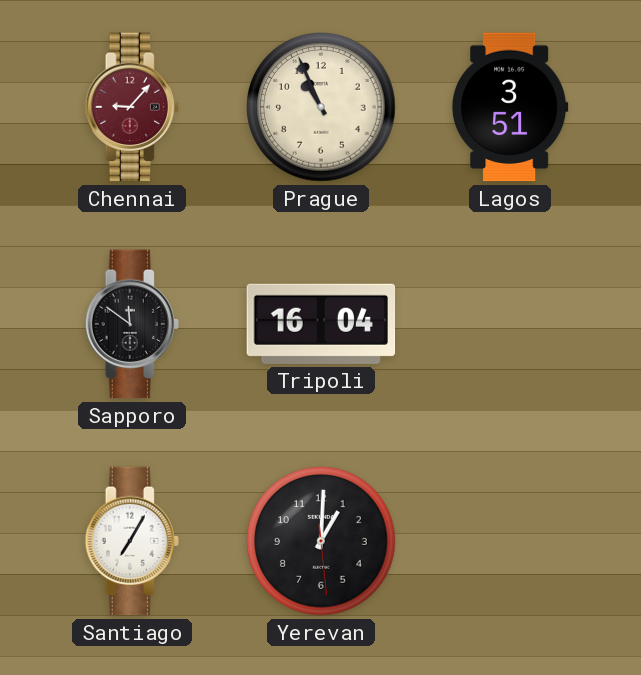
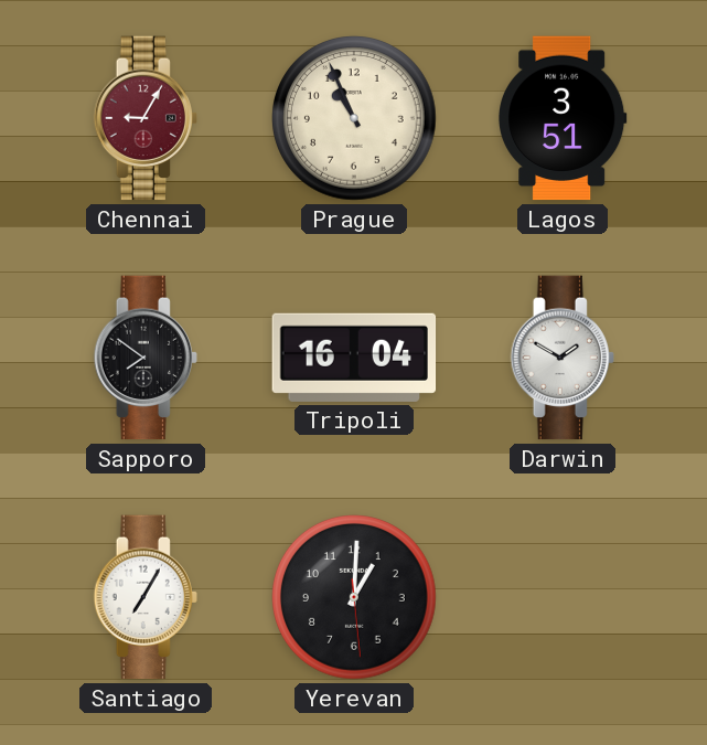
Chennai: 9:07 -> 9:05 (146, 118)
Sapporo: 11:51 -> 7:51 (146, 358)
Darwin: none -> 1:50 (563, 358)
